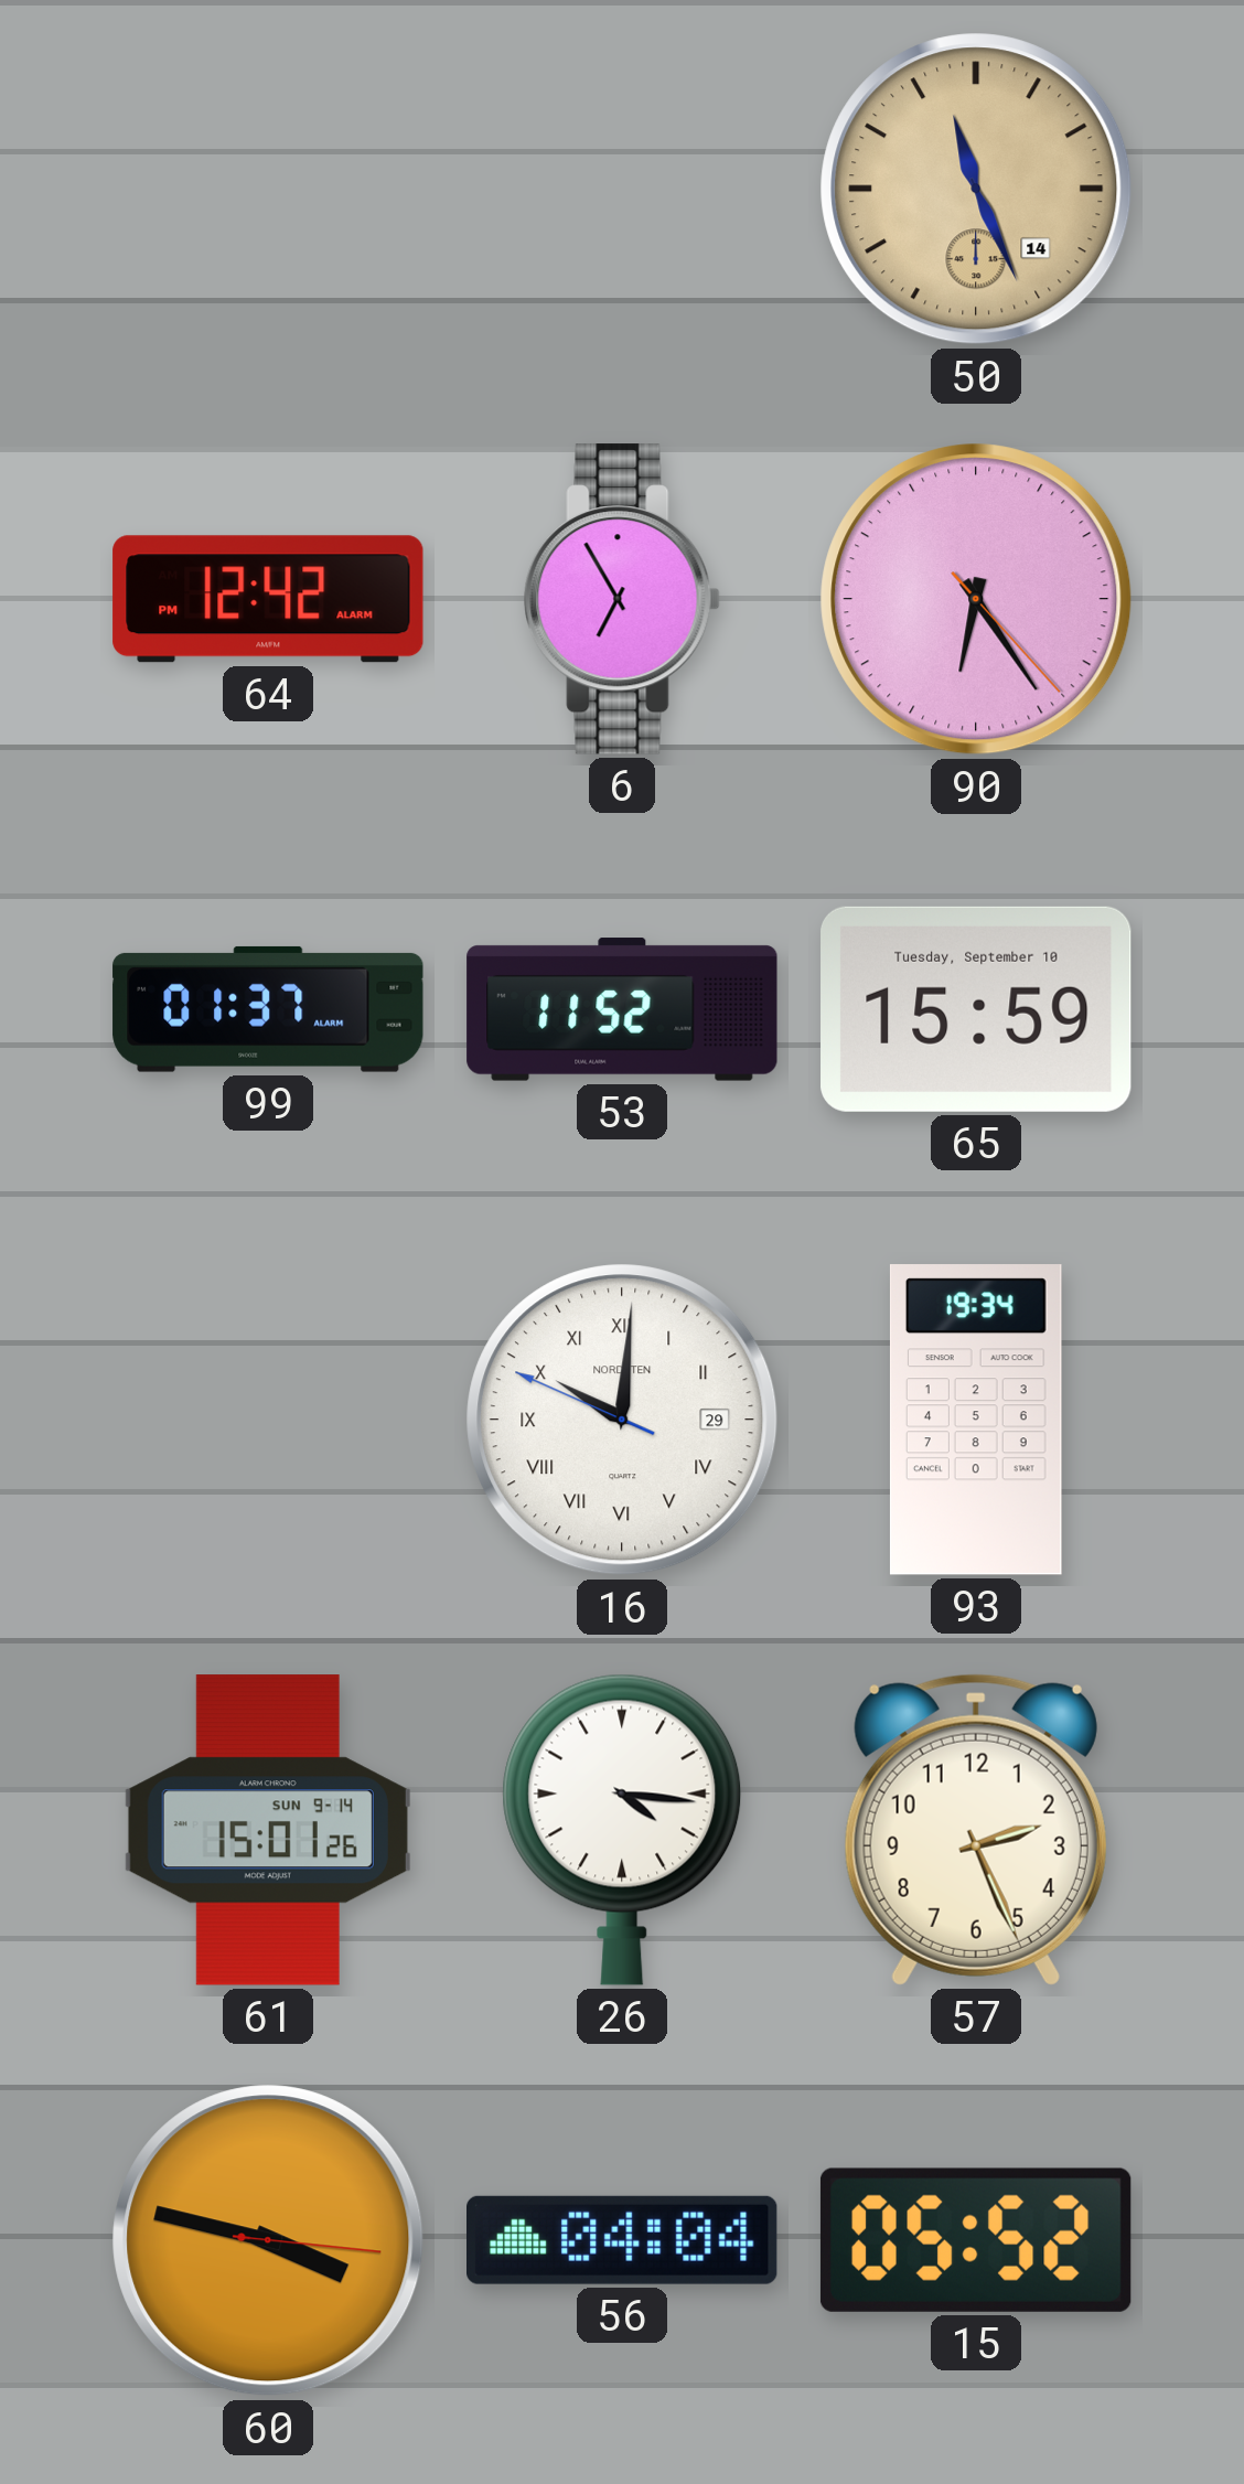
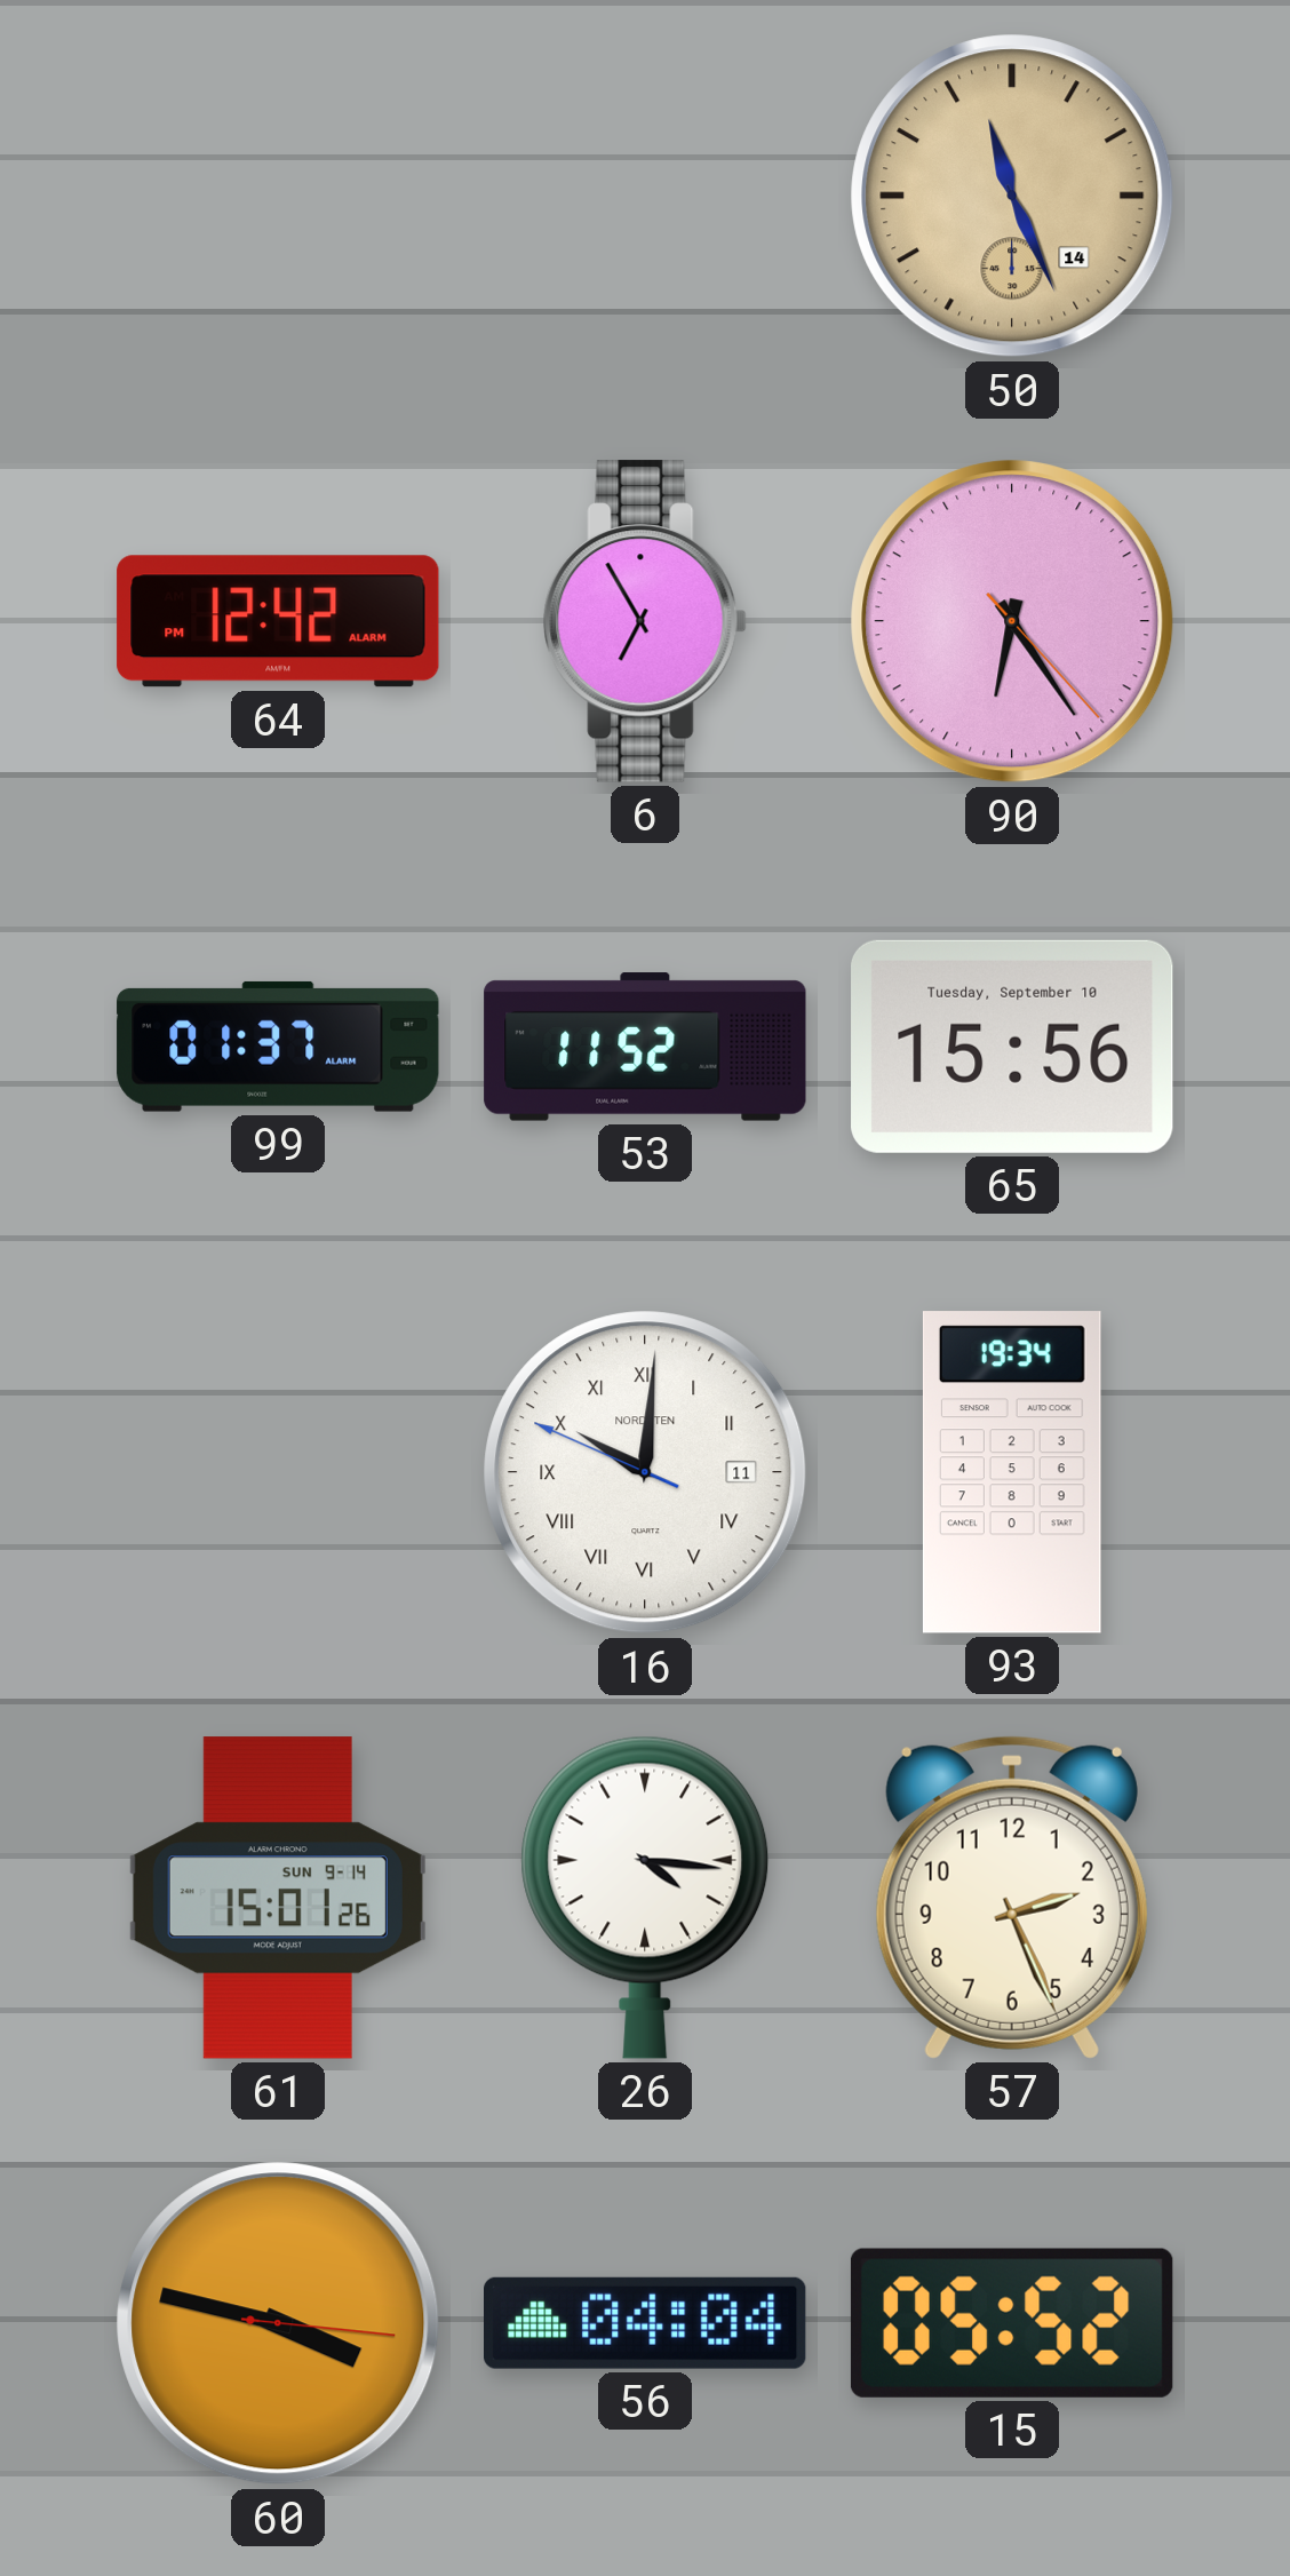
65: 15:59 -> 15:56 (1012, 1047)
16 date: 29 -> 11 (645, 1472)
